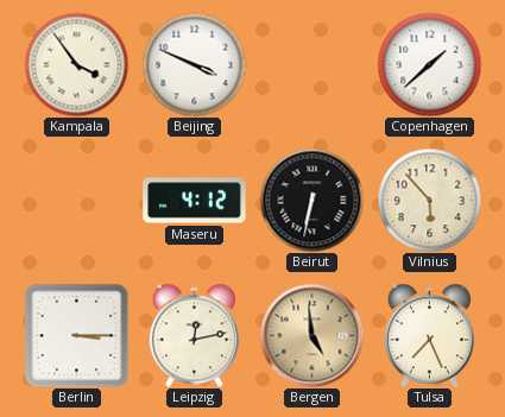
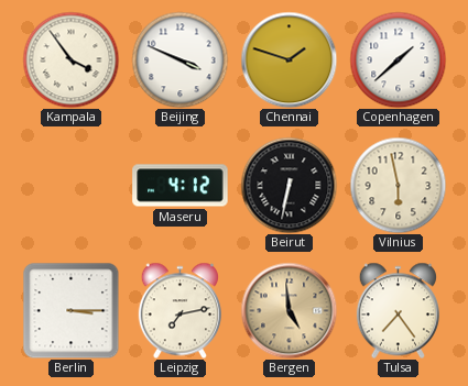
Chennai: none -> 1:48 (289, 59)
Vilnius: 5:53 -> 5:58 (398, 185)
Leipzig: 12:13 -> 7:13 (179, 310)
Tulsa: 7:26 -> 7:24 (398, 310)
